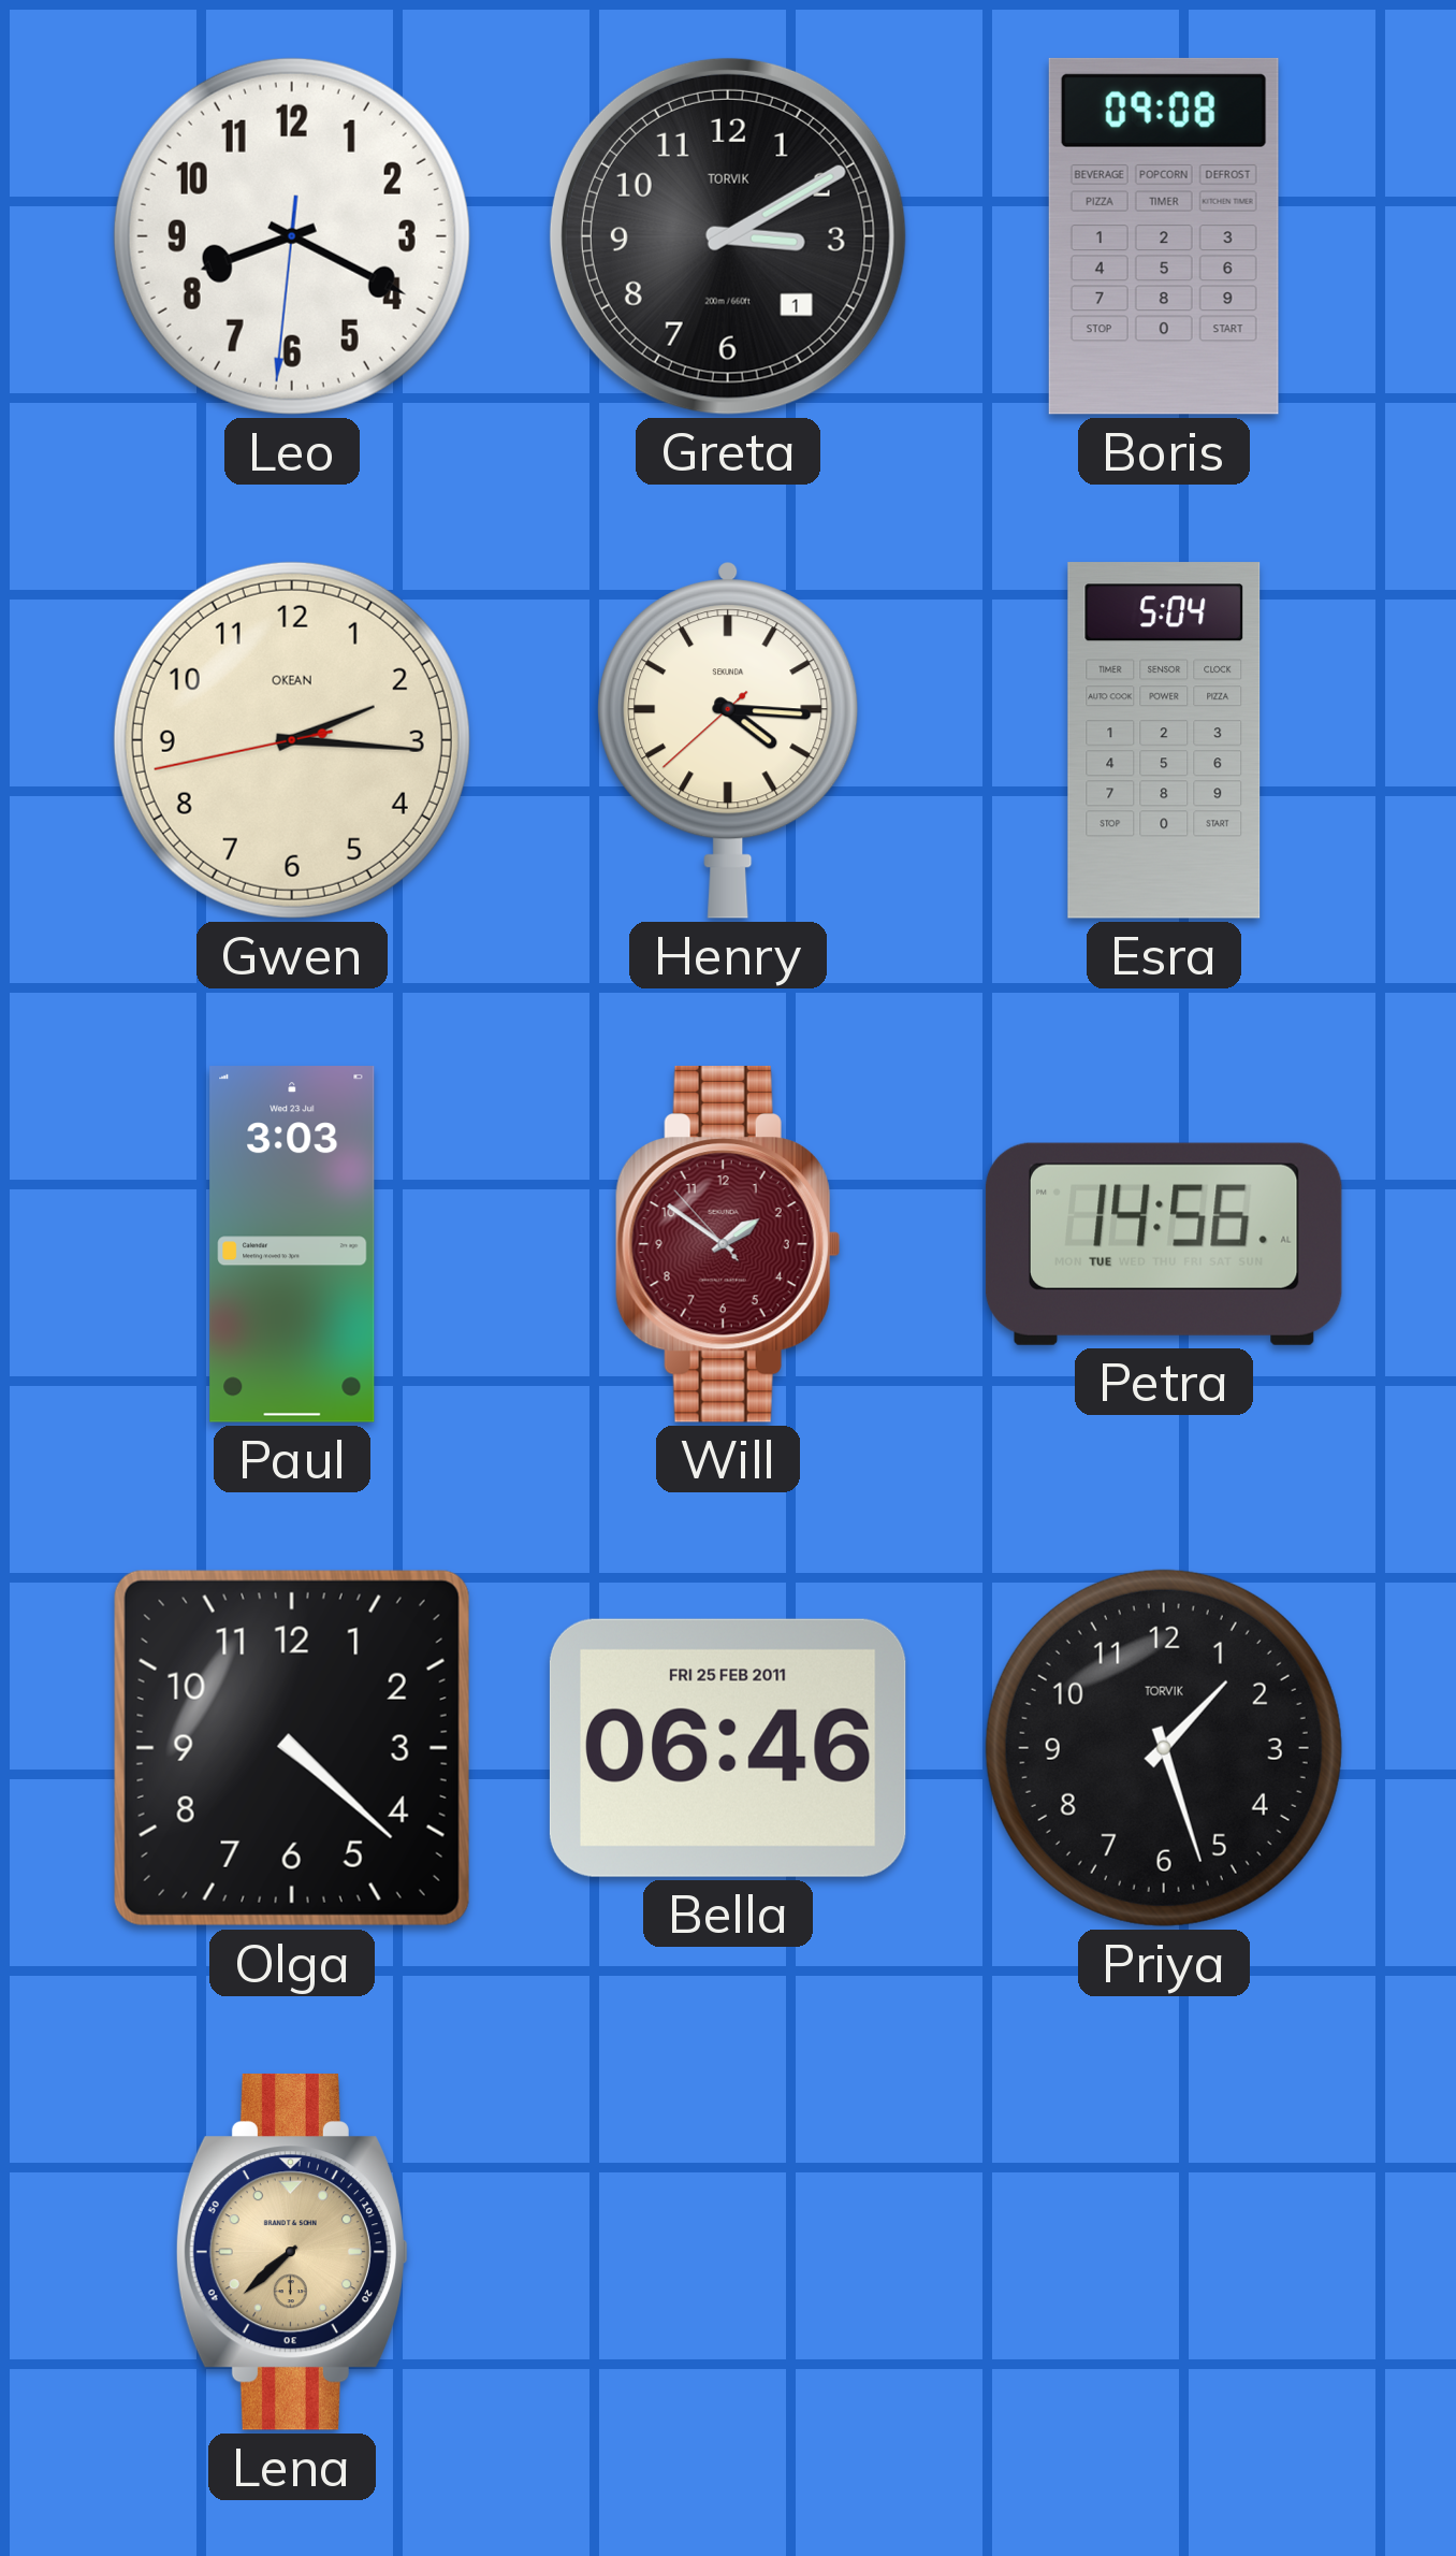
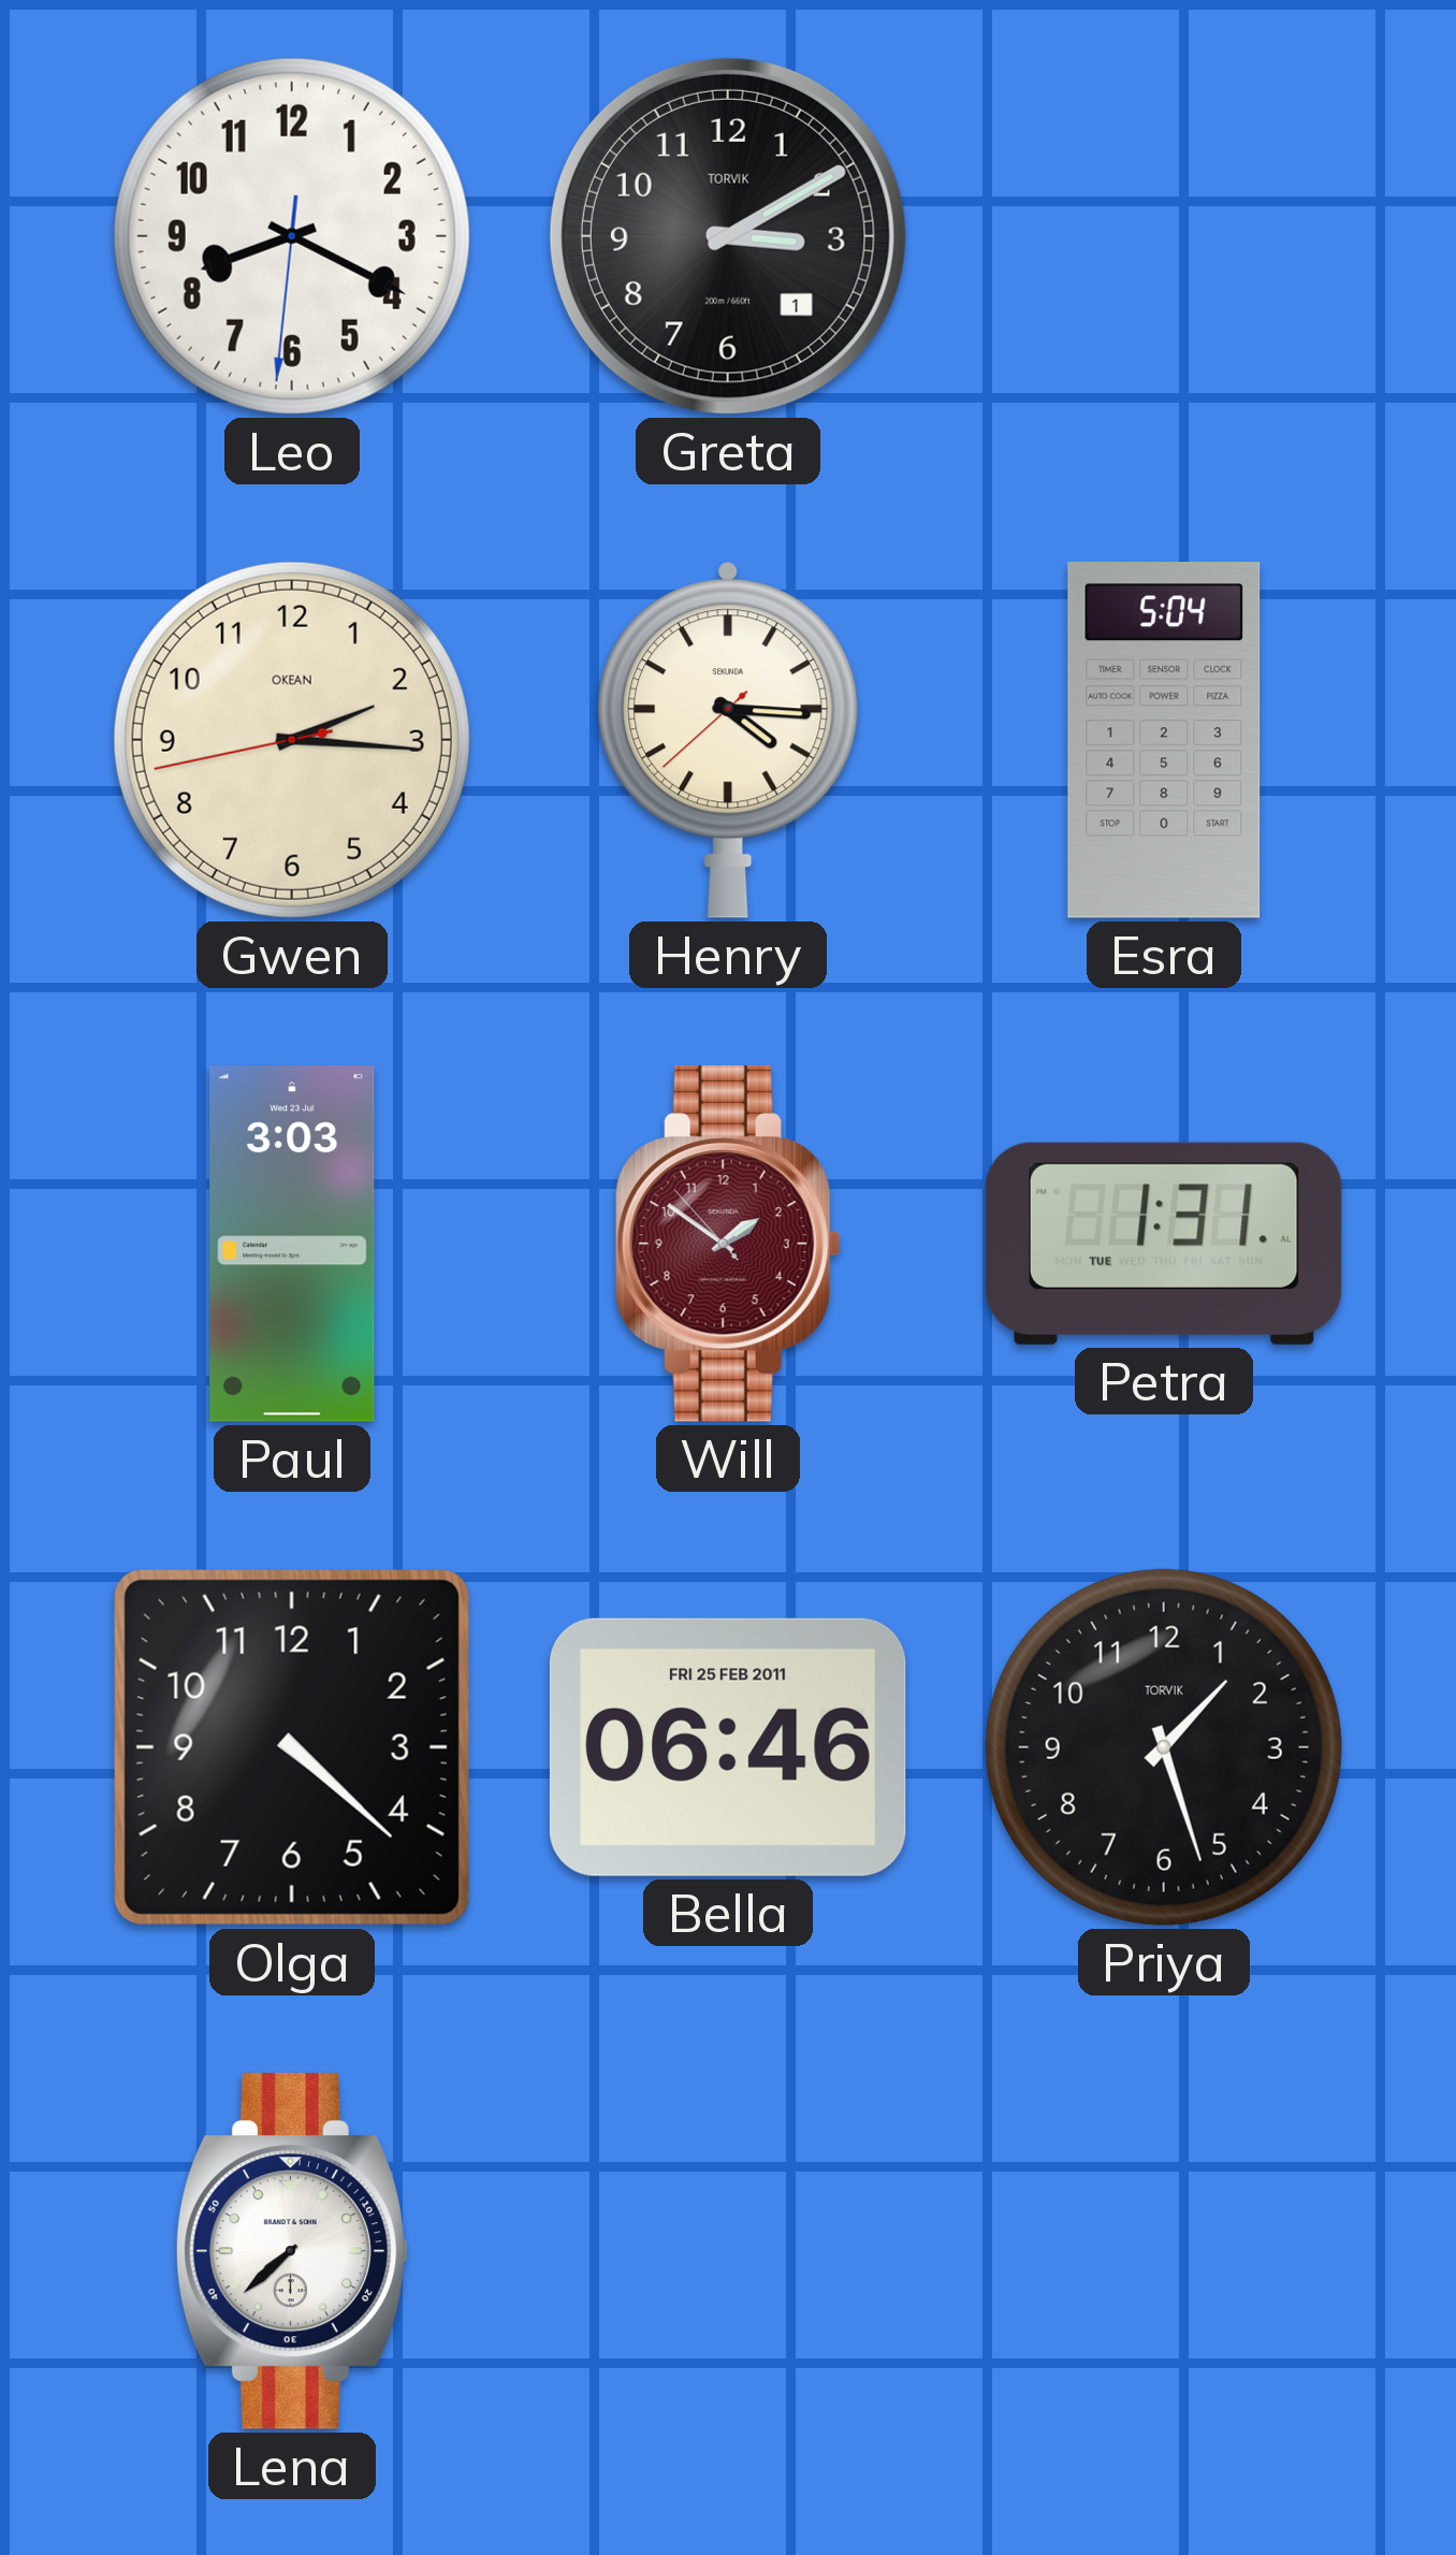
Boris: 09:08 -> none (1164, 236)
Petra: 14:56 -> 1:31 (1164, 1244)
Lena dial: champagne -> white (292, 2251)
